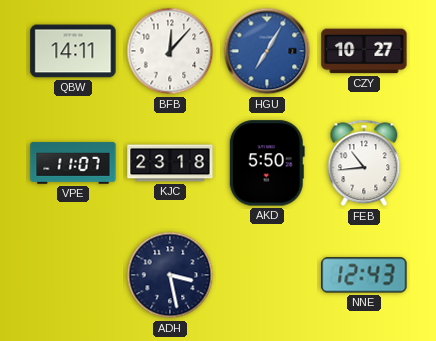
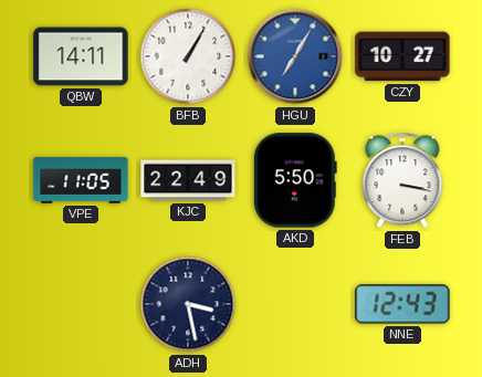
BFB: 12:07 -> 1:05 (188, 56)
VPE: 11:07 -> 11:05 (81, 180)
KJC: 23:18 -> 22:49 (188, 180)
FEB: 10:44 -> 3:17 (402, 180)
